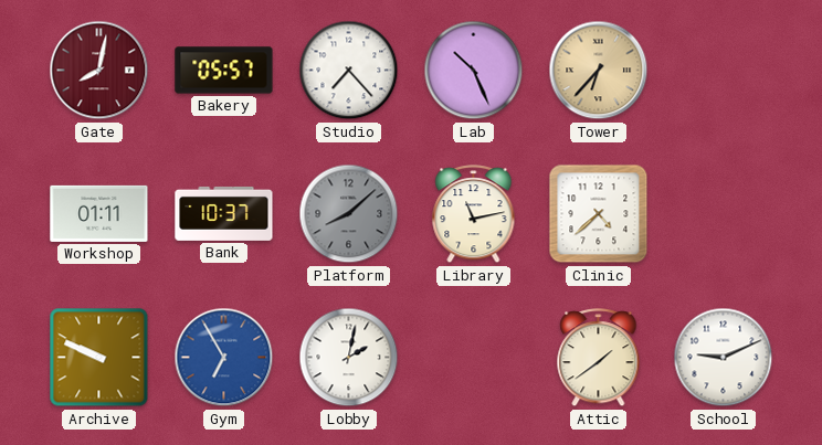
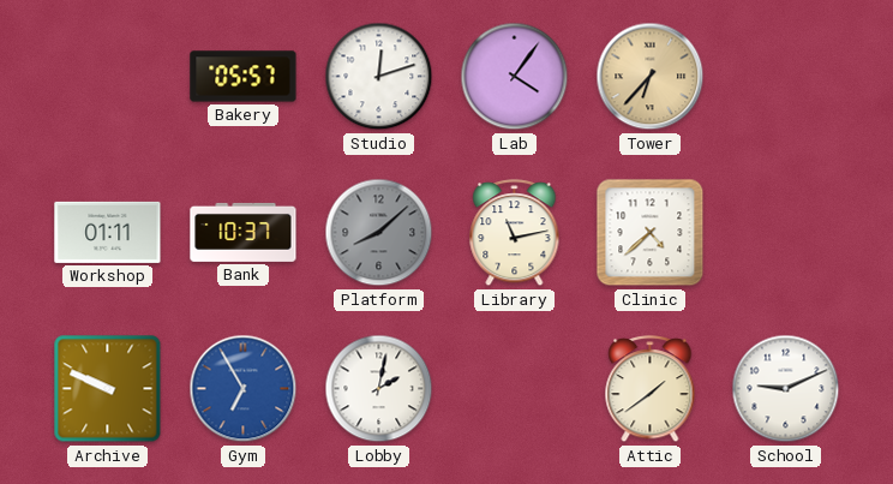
Gate: 8:02 -> none (99, 71)
Studio: 7:23 -> 12:12 (379, 77)
Lab: 10:26 -> 4:06 (515, 77)
